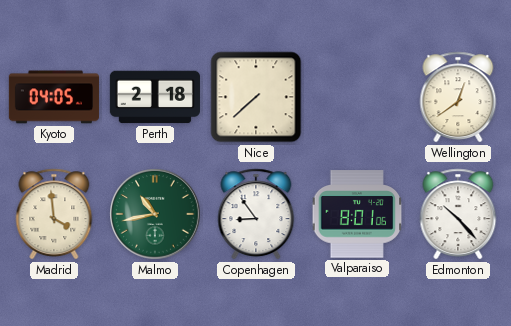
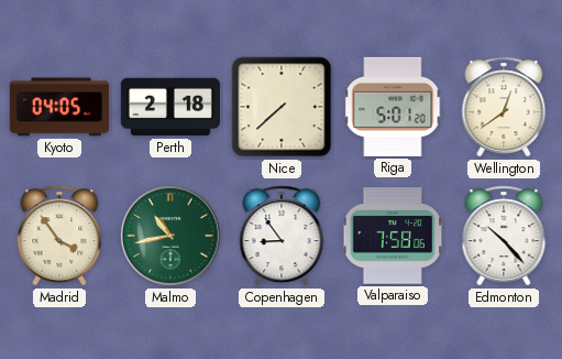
Riga: none -> 5:01 (393, 107)
Madrid: 3:59 -> 3:54 (59, 236)
Valparaiso: 8:01 -> 7:58 (393, 236)
